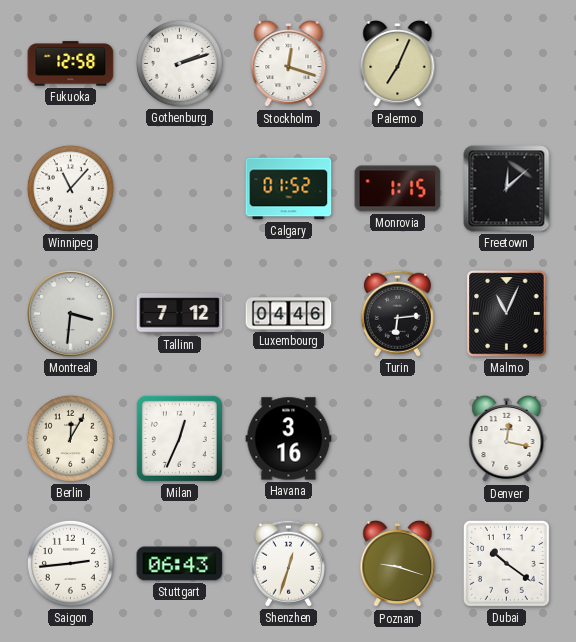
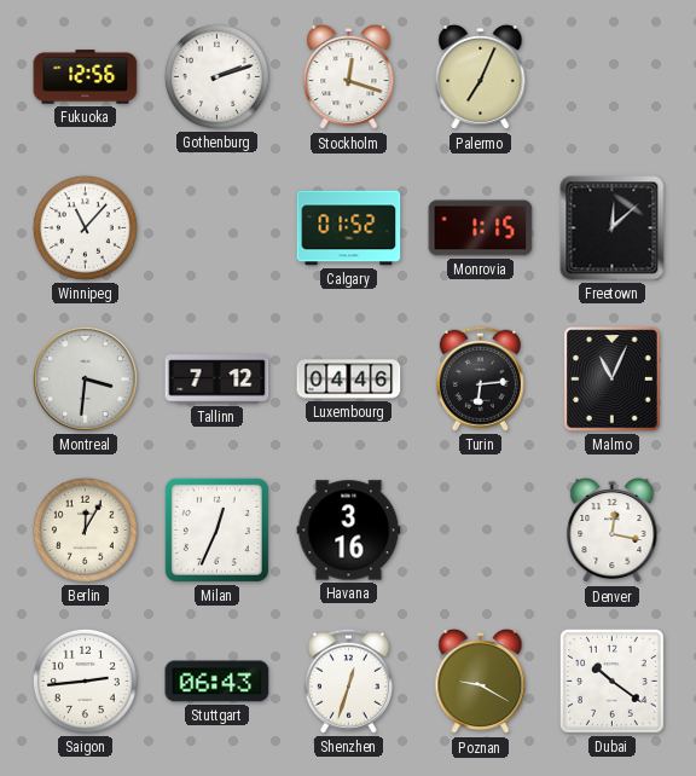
Fukuoka: 12:58 -> 12:56 (86, 77)
Poznan: 9:18 -> 9:20 (481, 682)
